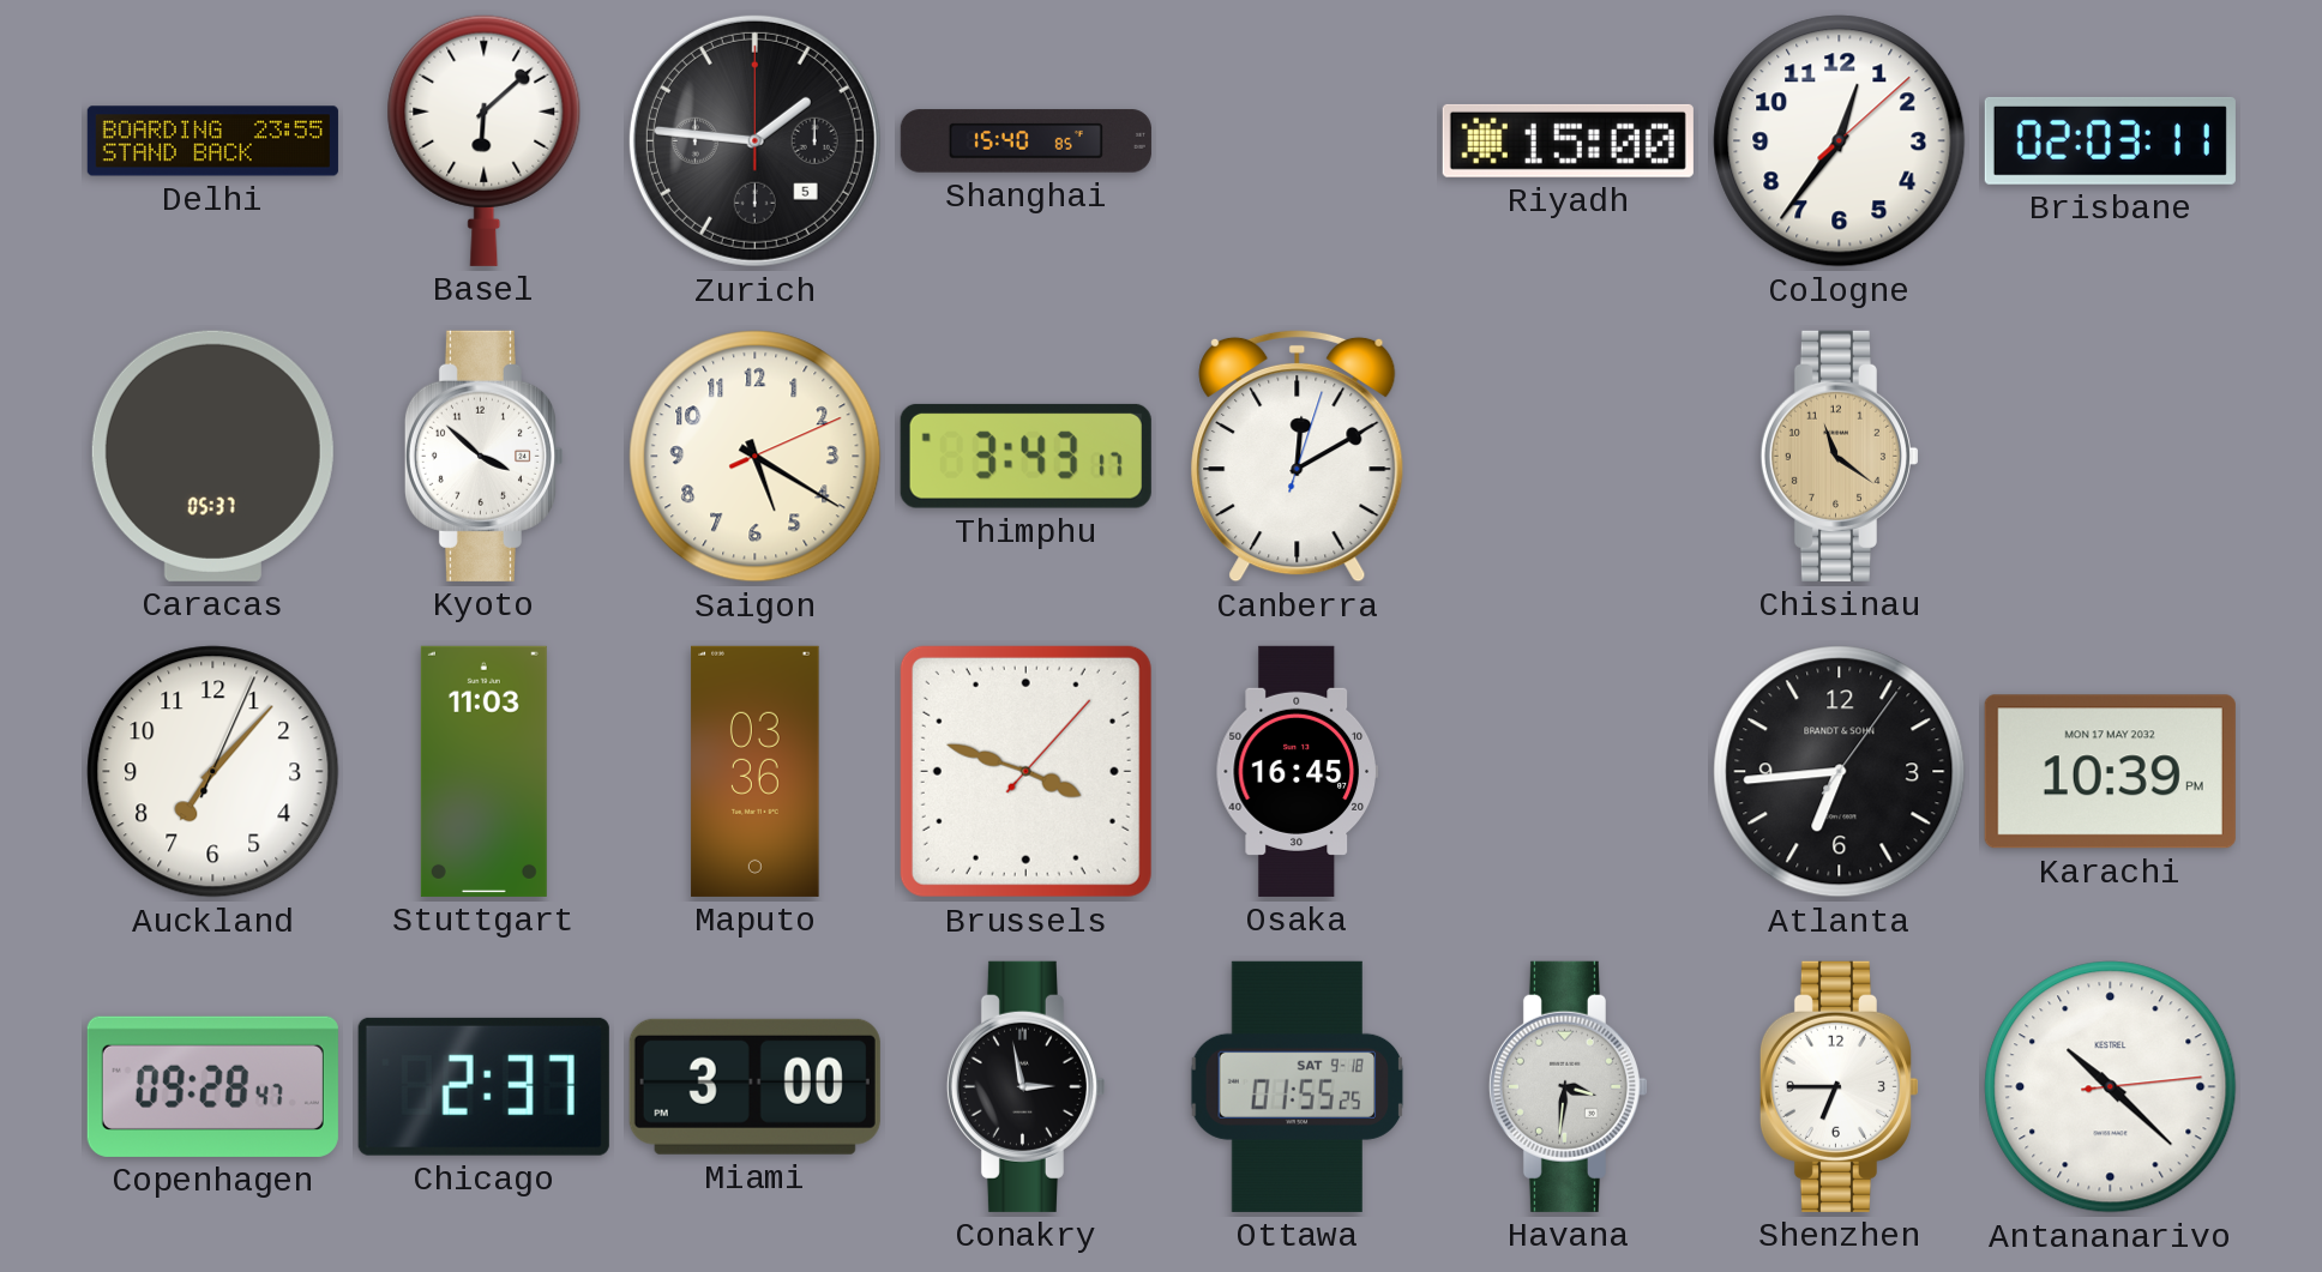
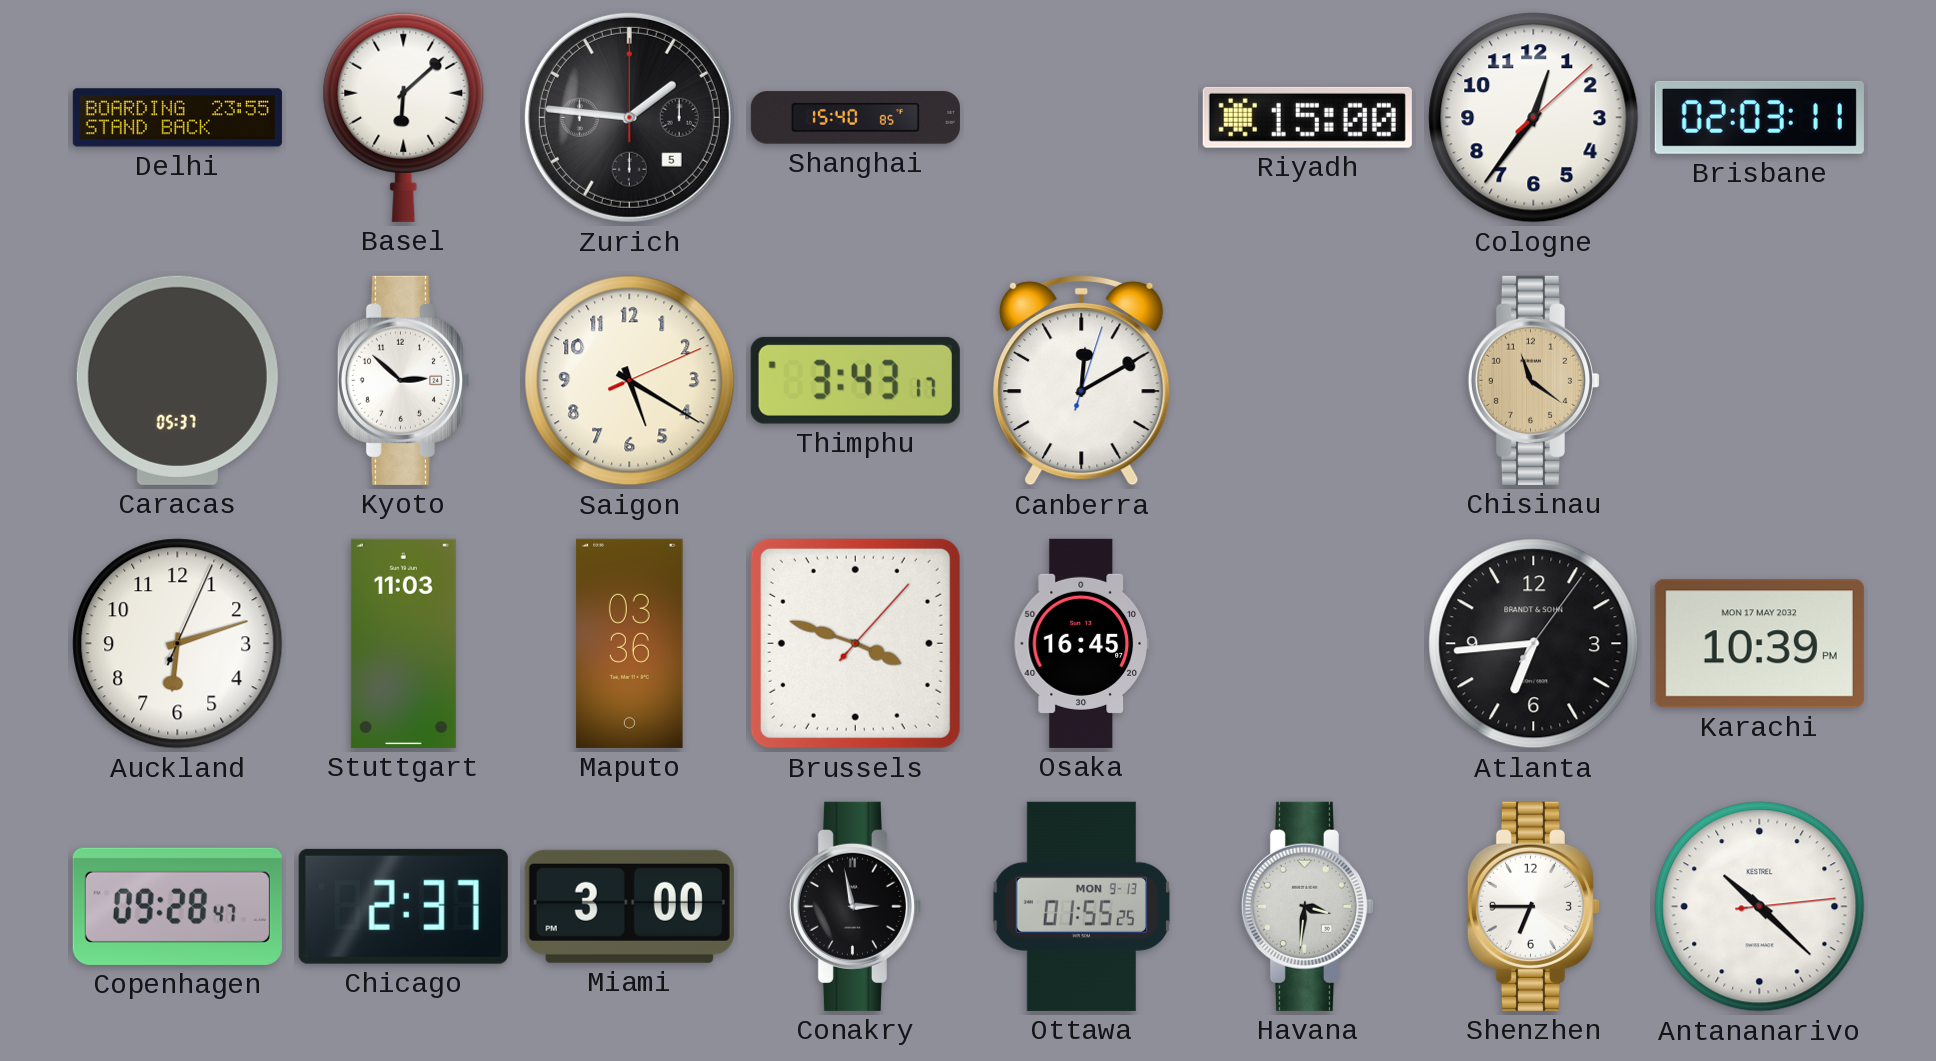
Kyoto: 3:52 -> 2:52 (403, 380)
Auckland: 7:07 -> 6:12 (178, 644)
Ottawa date: SAT 9-18 -> MON 9-13 (1082, 906)
